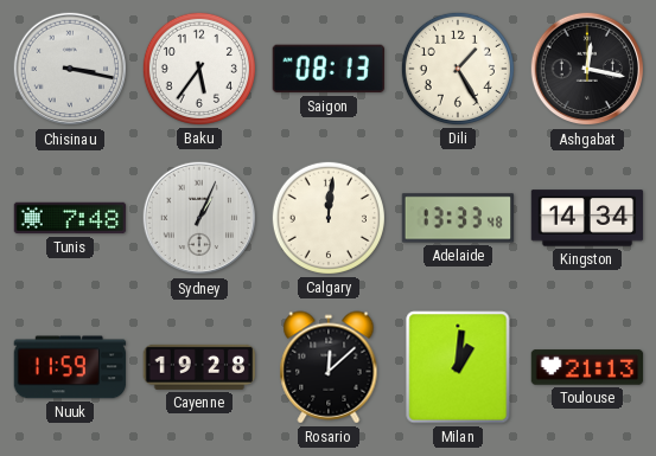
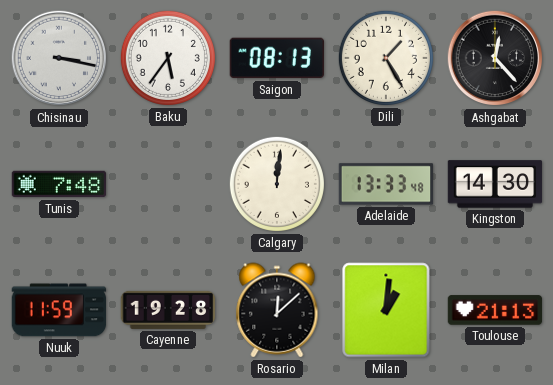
Ashgabat: 12:17 -> 12:23 (495, 58)
Sydney: 1:04 -> none (199, 218)
Kingston: 14:34 -> 14:30 (495, 184)
